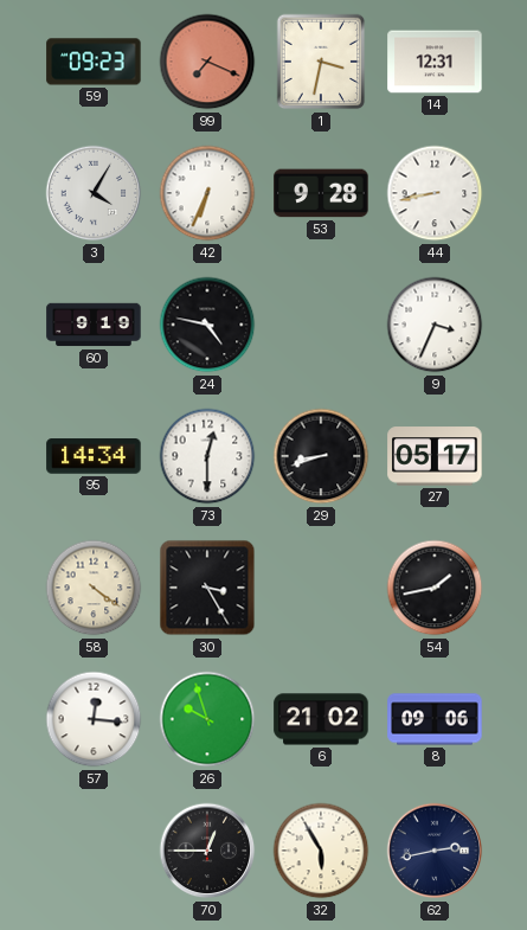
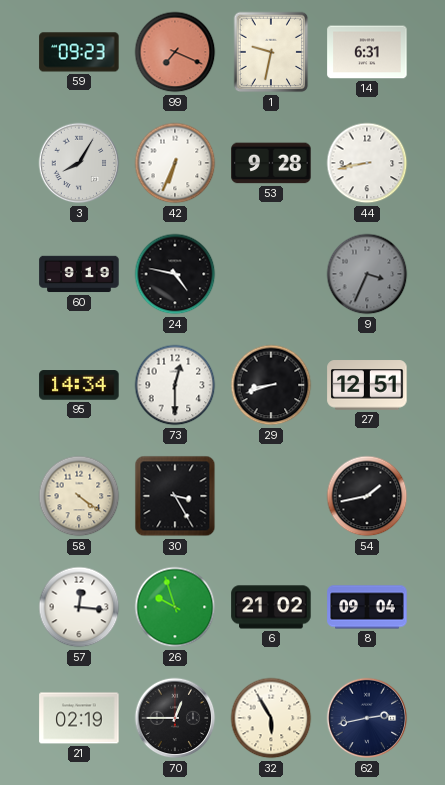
1: 3:32 -> 9:32 (271, 52)
14: 12:31 -> 6:31 (367, 52)
3: 4:05 -> 8:05 (79, 163)
9 dial: white -> grey (367, 274)
27: 05:17 -> 12:51 (367, 385)
8: 09:06 -> 09:04 (367, 607)
21: none -> 02:19 (79, 718)
